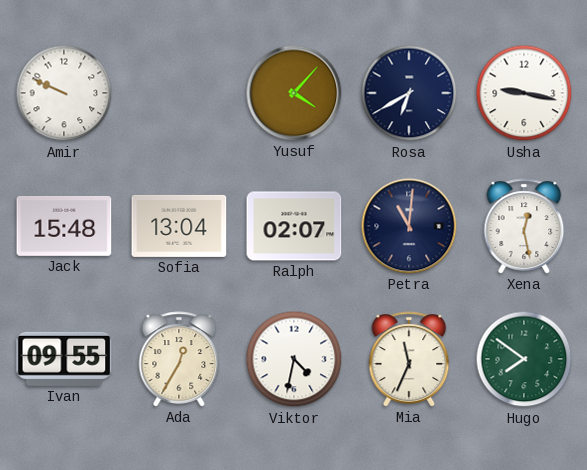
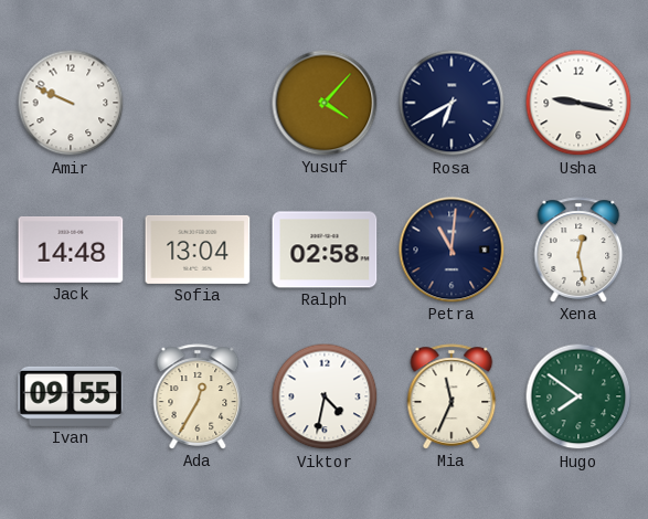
Jack: 15:48 -> 14:48 (71, 250)
Ralph: 02:07 -> 02:58 (325, 250)
